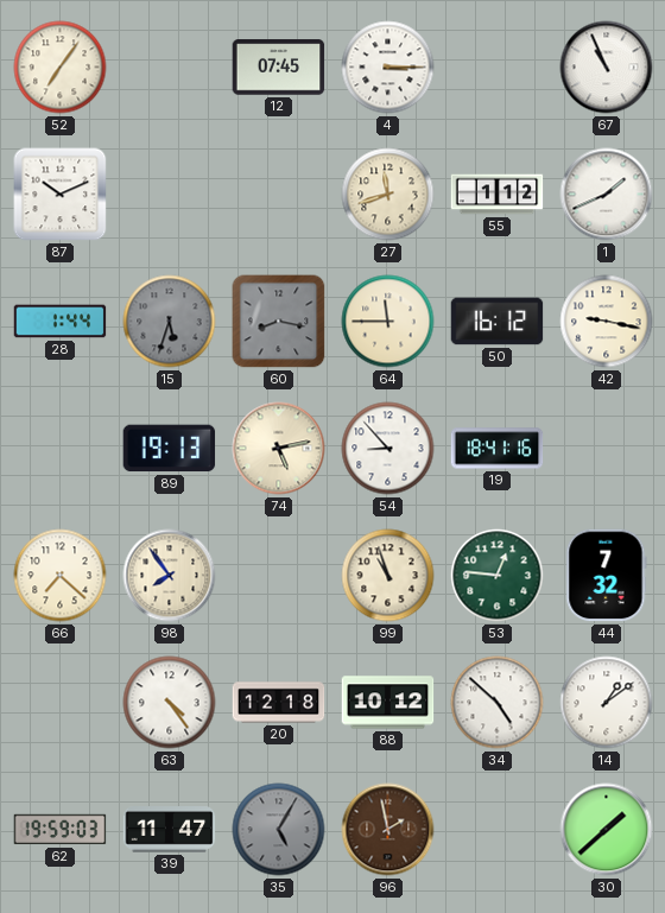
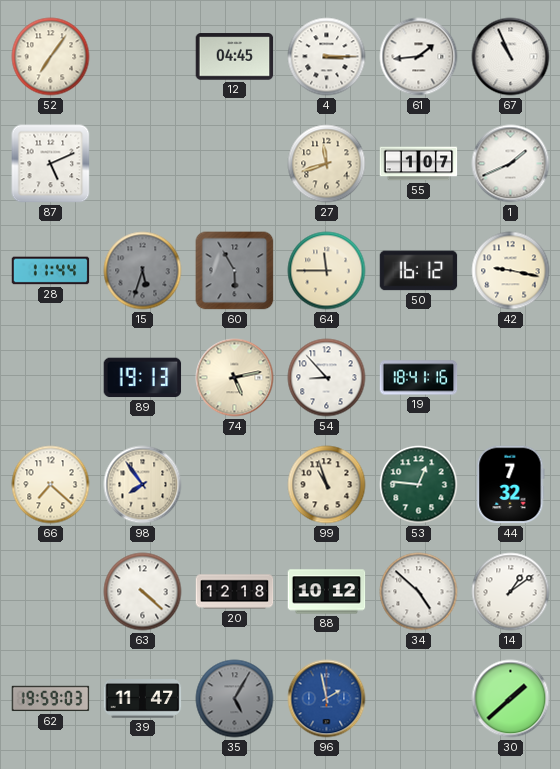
12: 07:45 -> 04:45 (235, 57)
61: none -> 1:44 (419, 57)
87: 10:11 -> 5:11 (51, 164)
55: 1:12 -> 1:07 (419, 164)
28: 1:44 -> 11:44 (51, 271)
60: 8:17 -> 5:55 (235, 271)
63: 4:24 -> 4:22 (143, 592)
96 dial: brown -> blue (327, 699)
